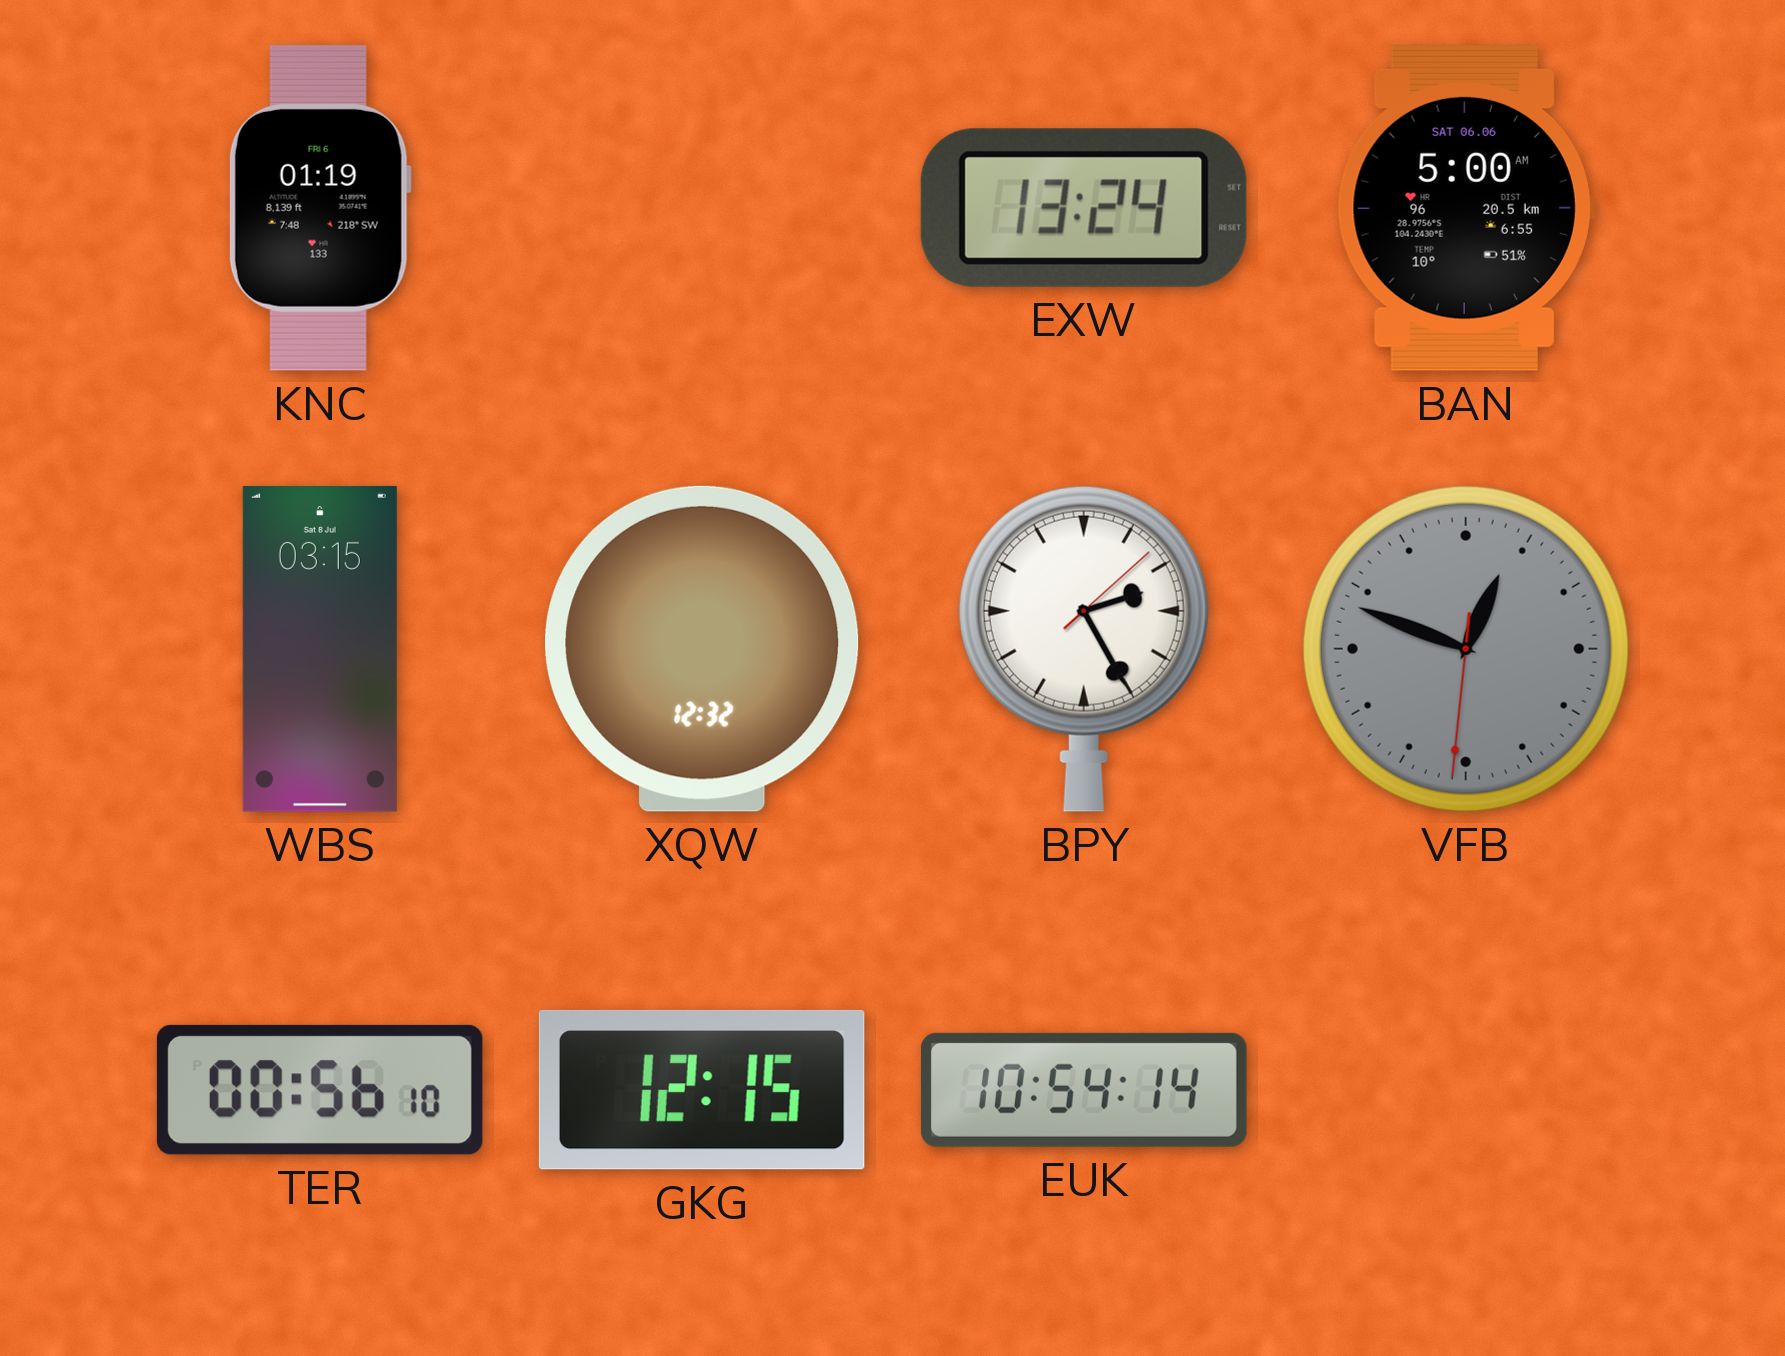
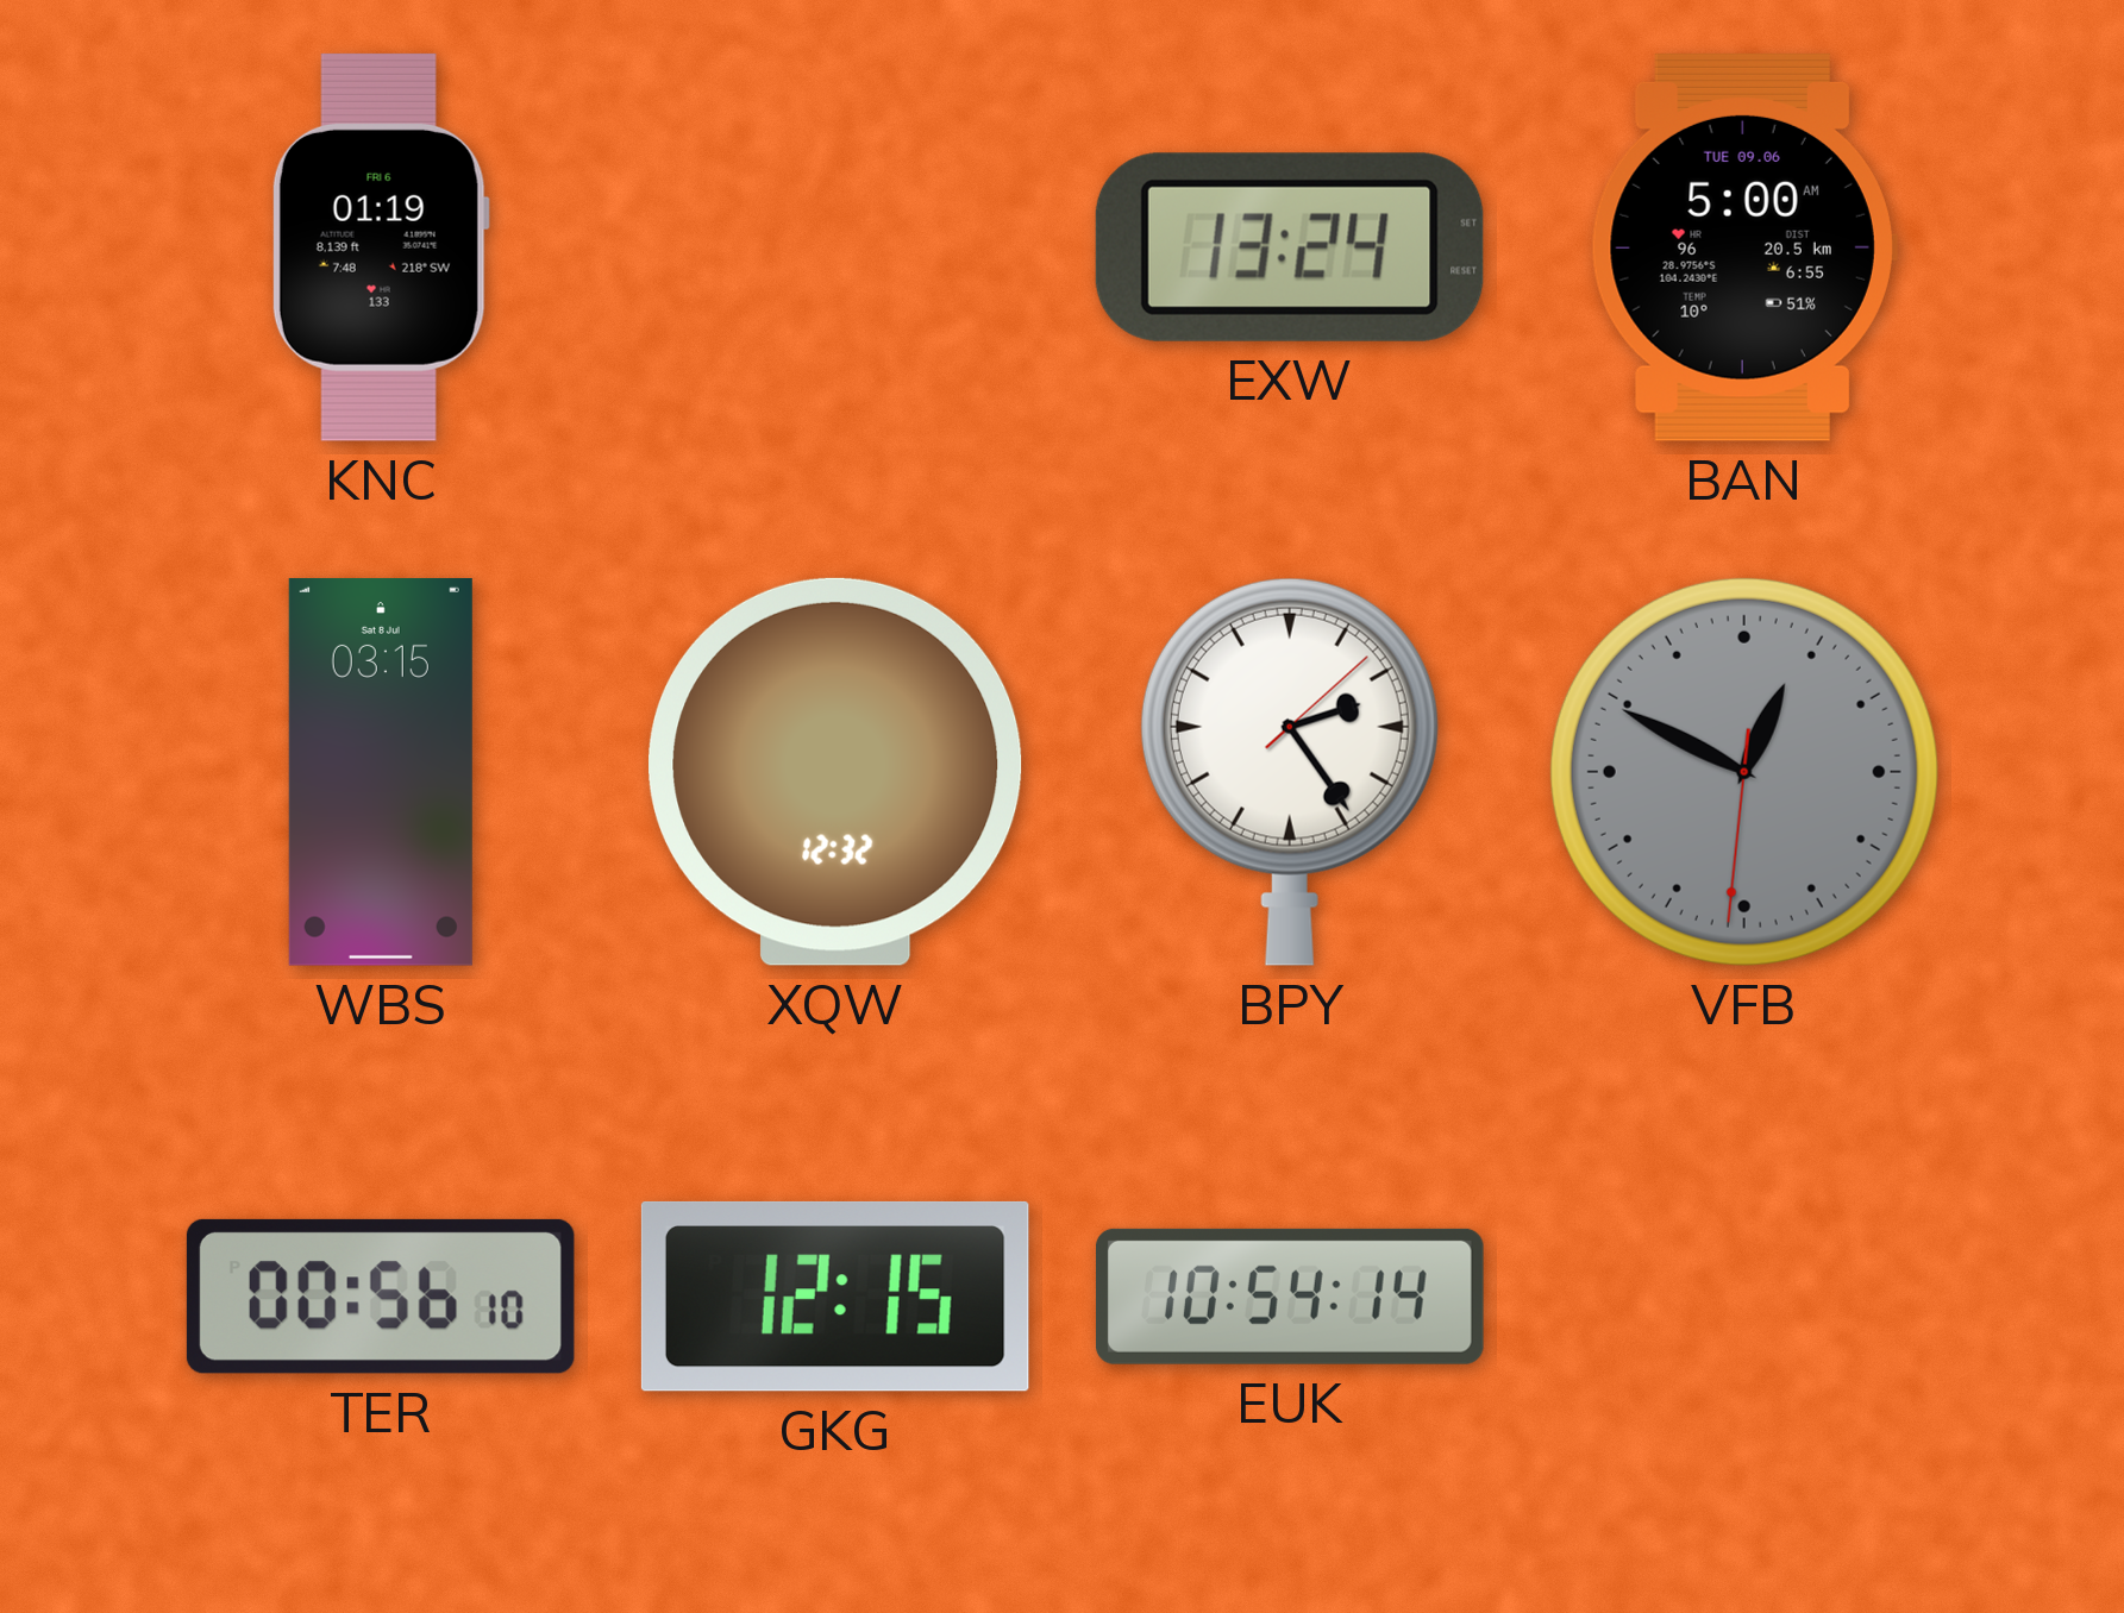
BAN date: SAT 06.06 -> TUE 09.06 (1744, 247)
BPY: 2:25 -> 2:24 (1290, 772)
VFB: 12:48 -> 12:49 (1744, 772)
